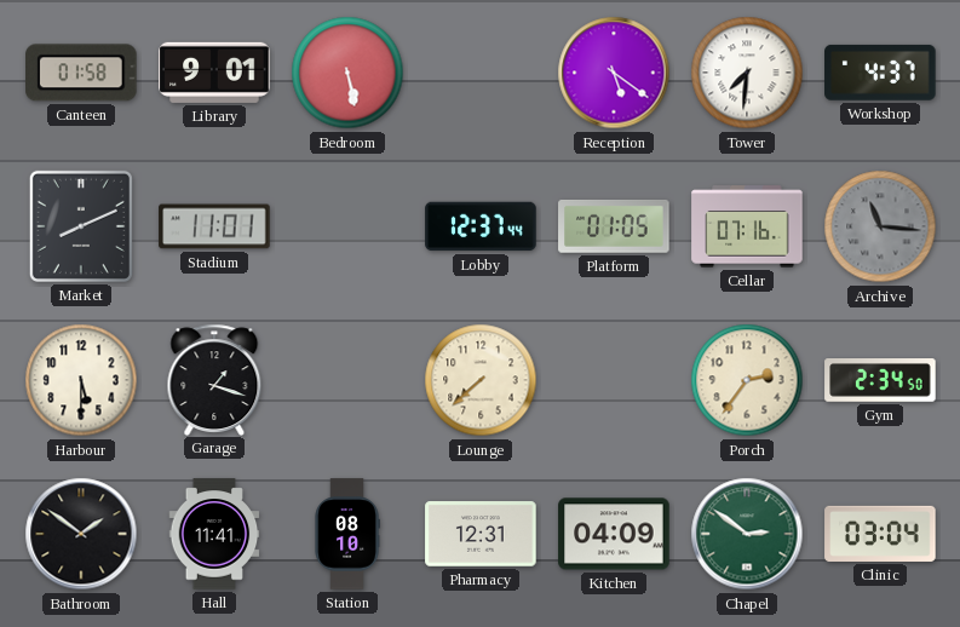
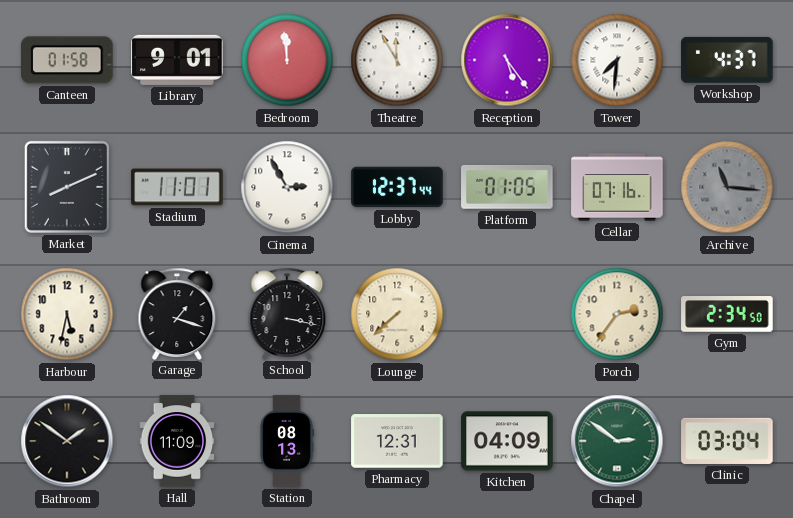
Bedroom: 5:28 -> 11:59 (287, 60)
Theatre: none -> 11:55 (397, 60)
Reception: 5:21 -> 5:24 (507, 60)
Cinema: none -> 2:55 (287, 187)
Harbour: 5:30 -> 5:32 (67, 314)
School: none -> 3:17 (287, 313)
Hall: 11:41 -> 11:09 (177, 441)
Station: 08:10 -> 08:13 (287, 441)
